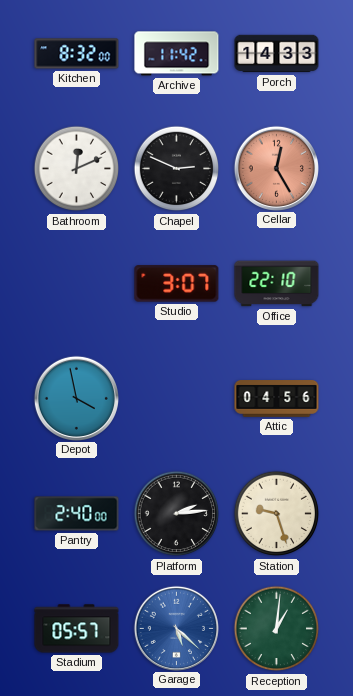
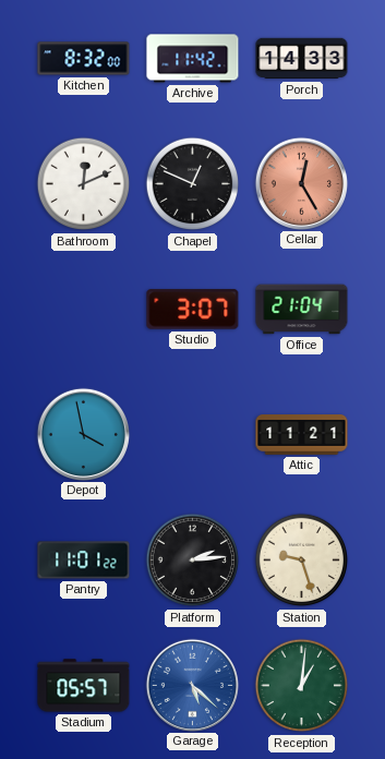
Chapel: 2:49 -> 12:49 (193, 184)
Office: 22:10 -> 21:04 (302, 310)
Attic: 04:56 -> 11:21 (302, 435)
Pantry: 2:40 -> 11:01 (84, 561)
